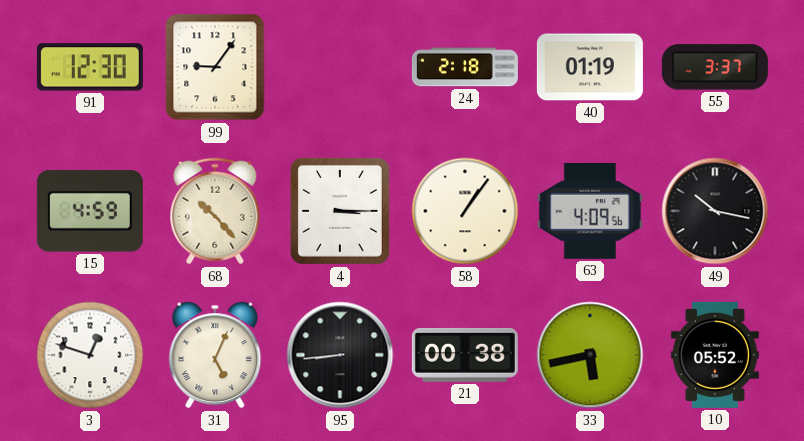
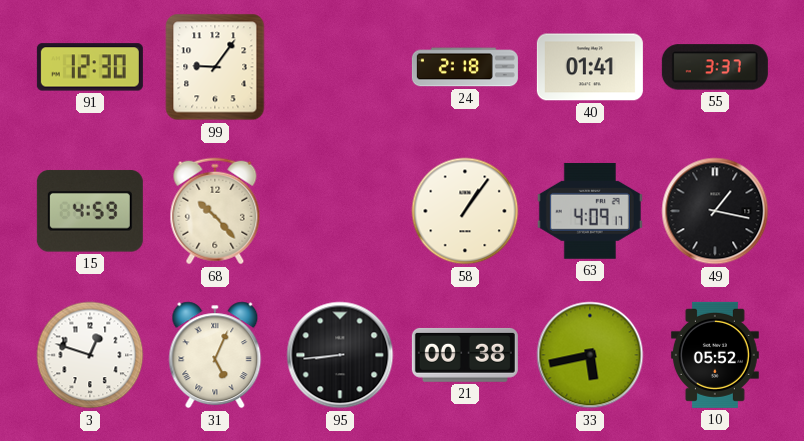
40: 01:19 -> 01:41 (590, 67)
4: 3:15 -> none (340, 211)
63: 4:09:56 -> 4:09:17 (590, 211)
49: 10:17 -> 1:17 (715, 211)
